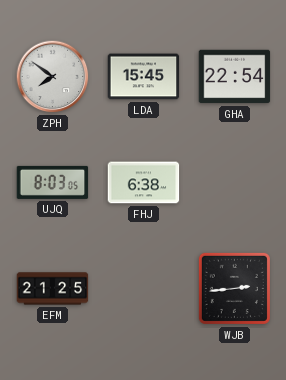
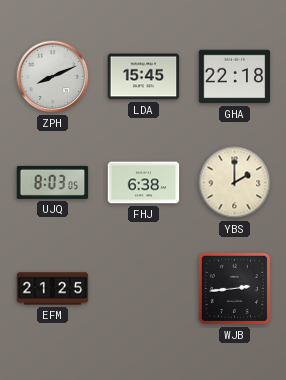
ZPH: 7:51 -> 8:11 (53, 77)
GHA: 22:54 -> 22:18 (235, 77)
YBS: none -> 2:00 (235, 183)
